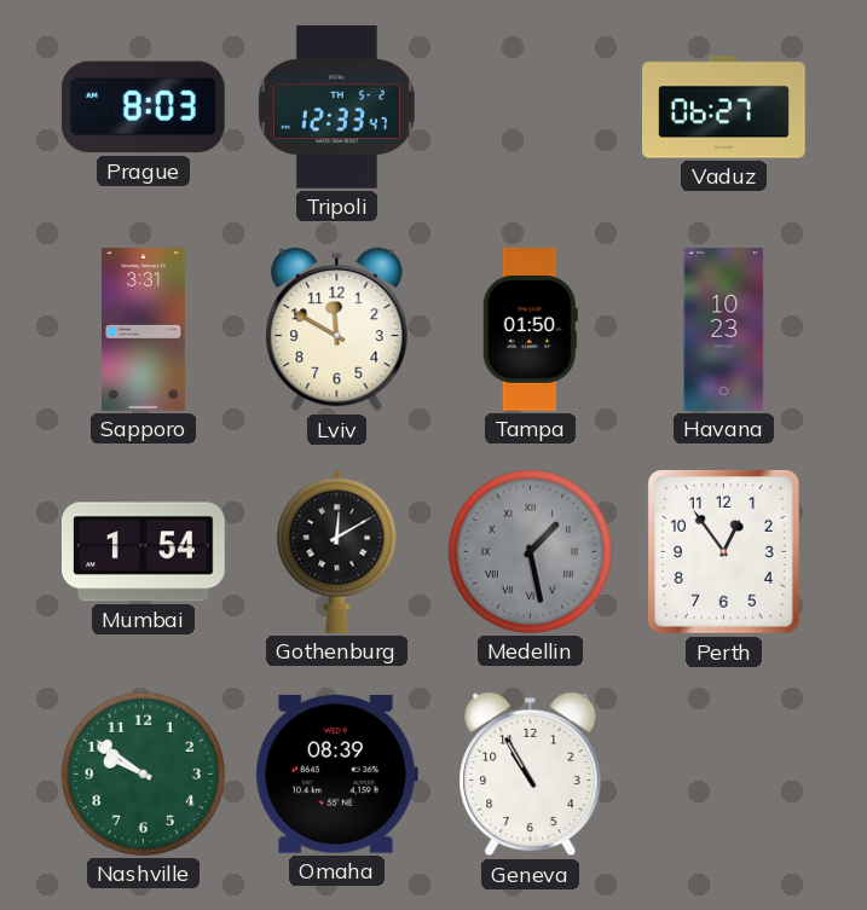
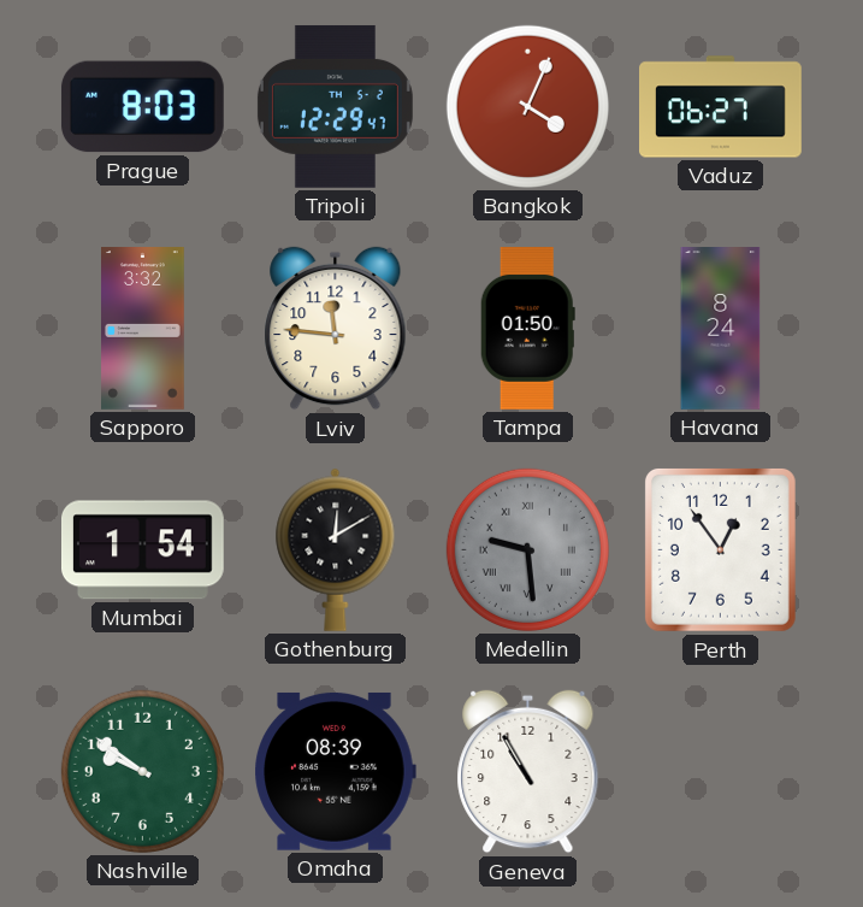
Tripoli: 12:33 -> 12:29 (335, 106)
Bangkok: none -> 4:04 (527, 106)
Sapporo: 3:31 -> 3:32 (143, 329)
Lviv: 11:50 -> 11:46 (336, 329)
Havana: 10:23 -> 8:24 (721, 329)
Medellin: 1:28 -> 9:29 (527, 549)
